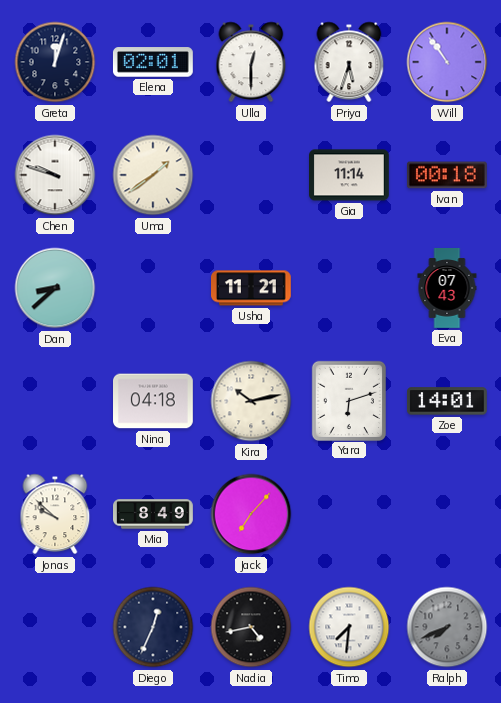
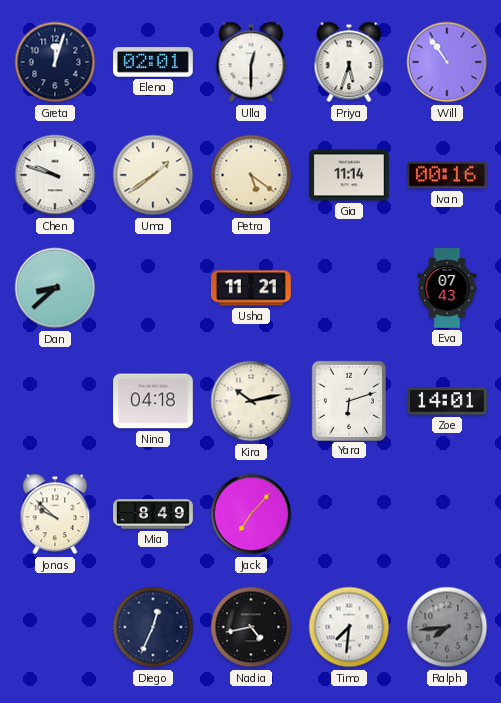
Petra: none -> 5:21 (251, 175)
Ivan: 00:18 -> 00:16 (447, 175)
Ralph: 7:41 -> 7:44 (447, 627)
